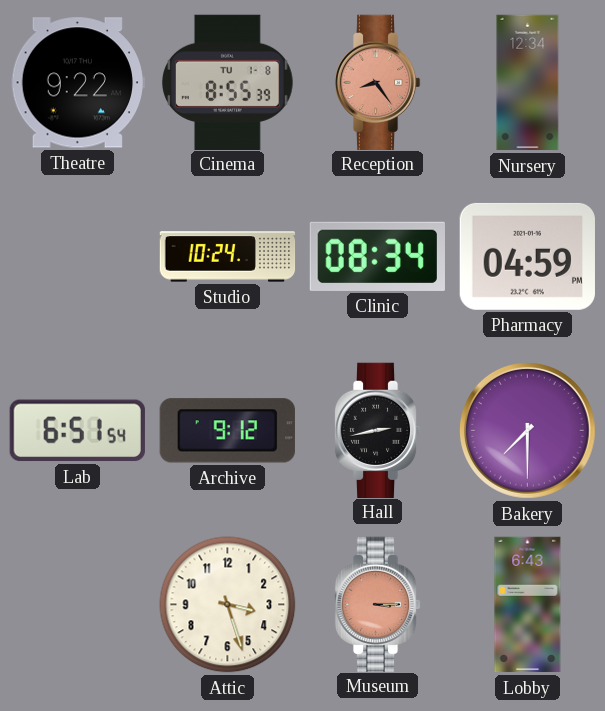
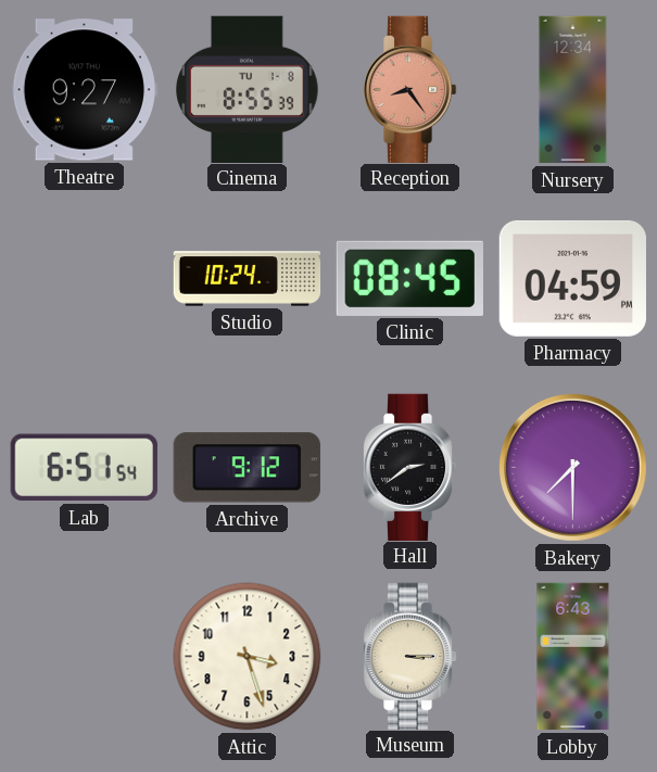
Theatre: 9:22 -> 9:27 (84, 90)
Clinic: 08:34 -> 08:45 (409, 278)
Hall: 2:43 -> 2:39 (409, 467)
Museum dial: salmon -> cream (409, 656)
